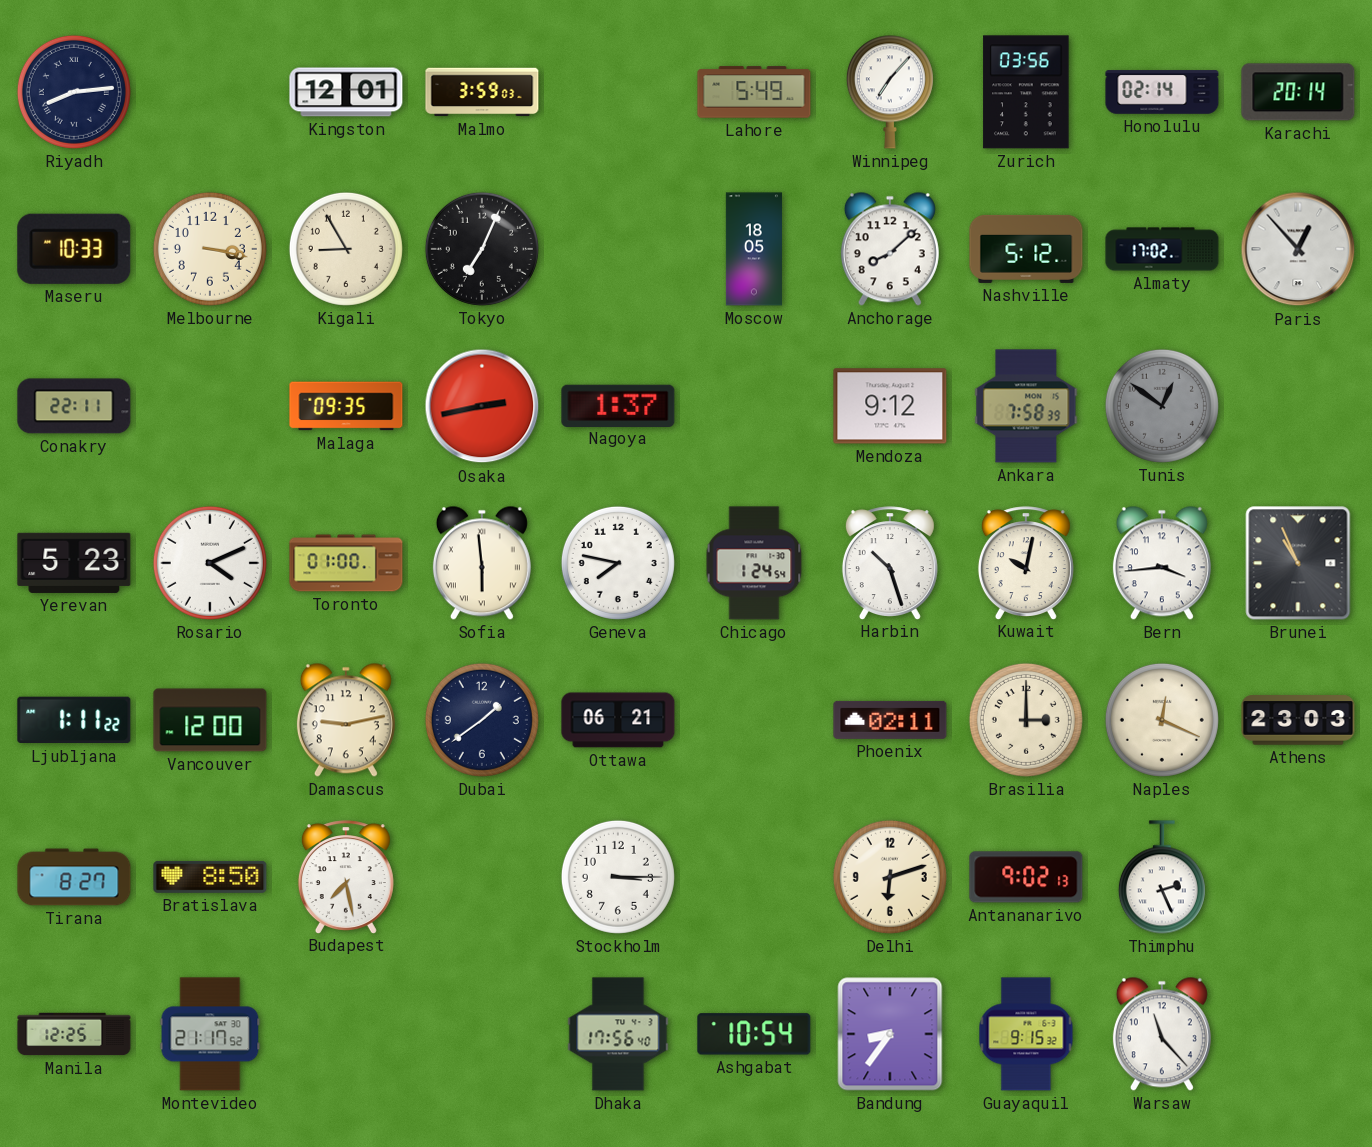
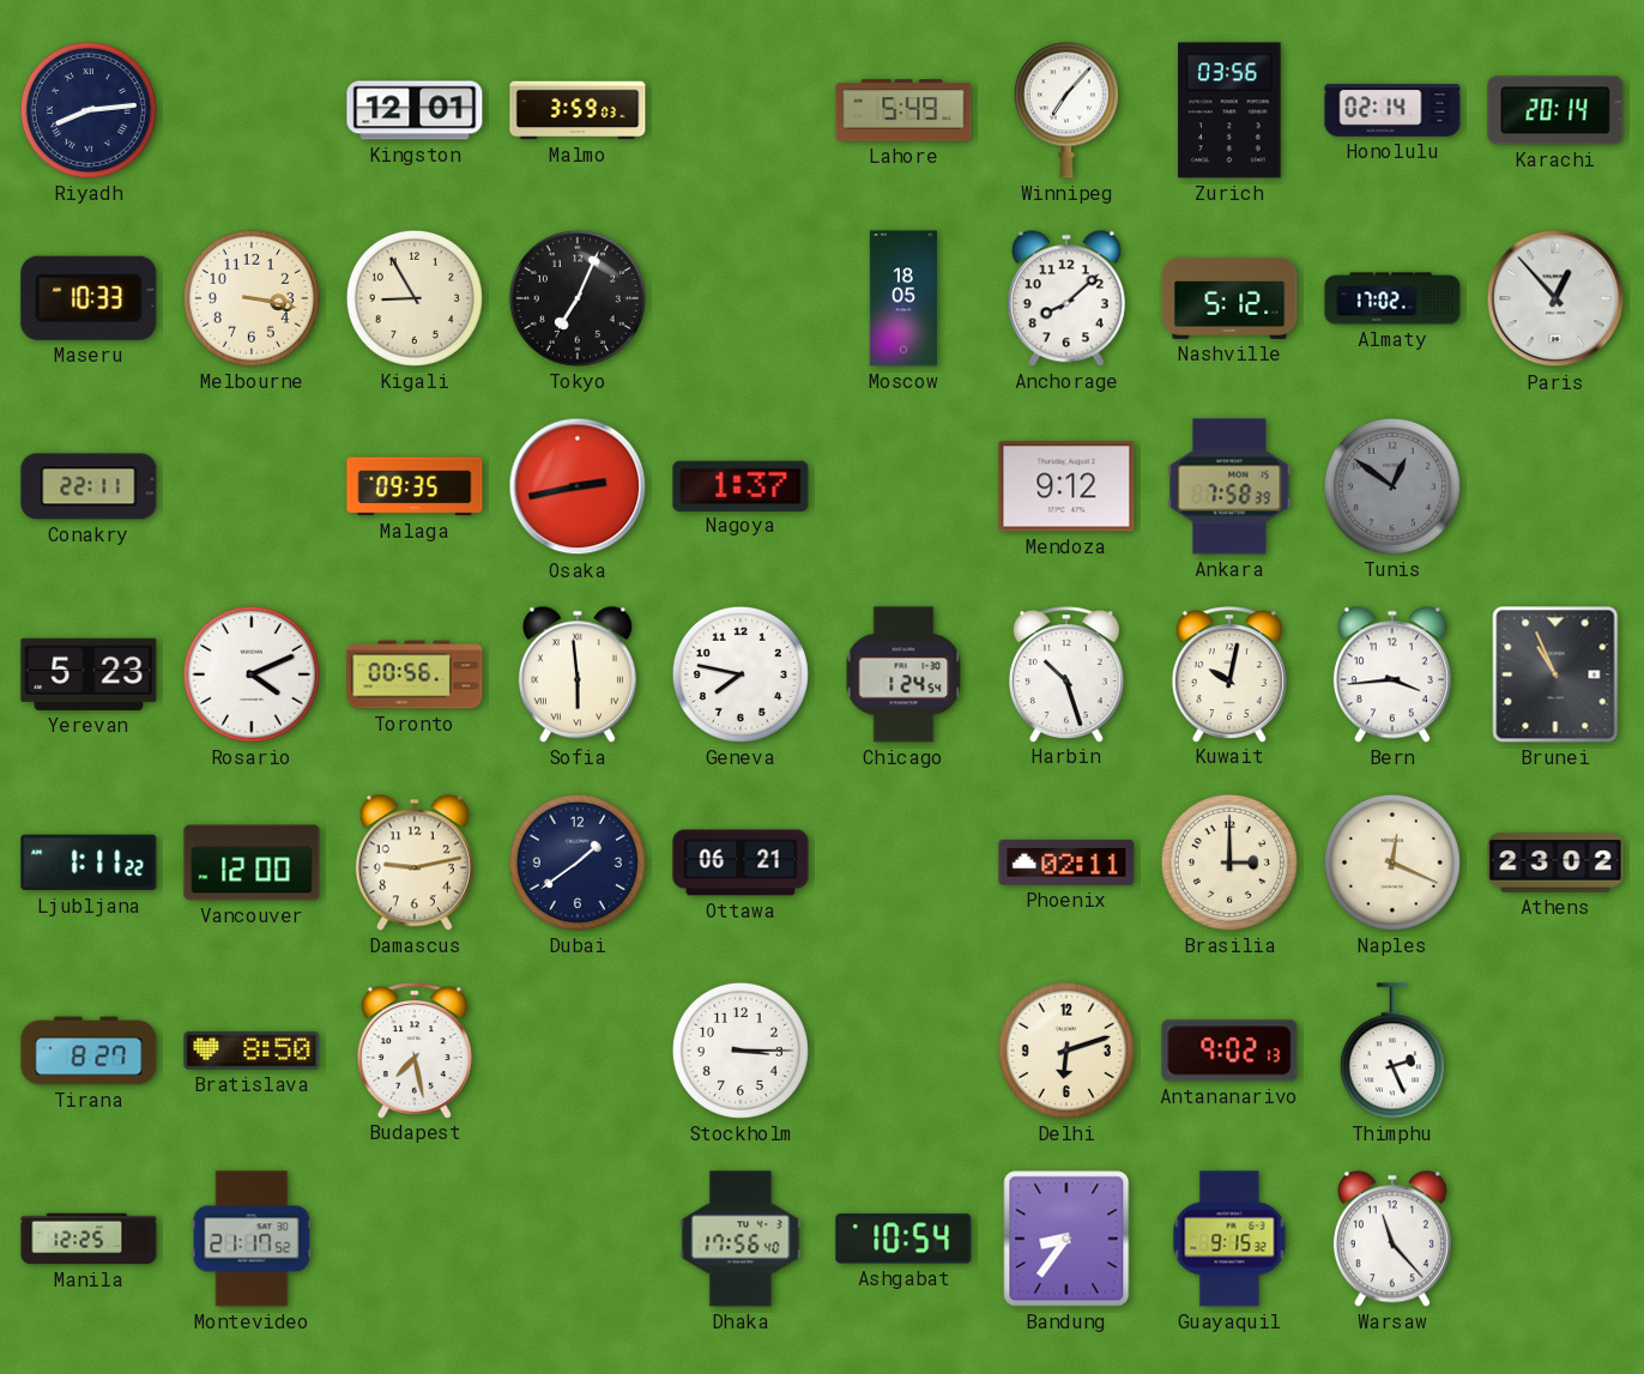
Toronto: 01:00 -> 00:56 (415, 674)
Athens: 23:03 -> 23:02 (1555, 862)
